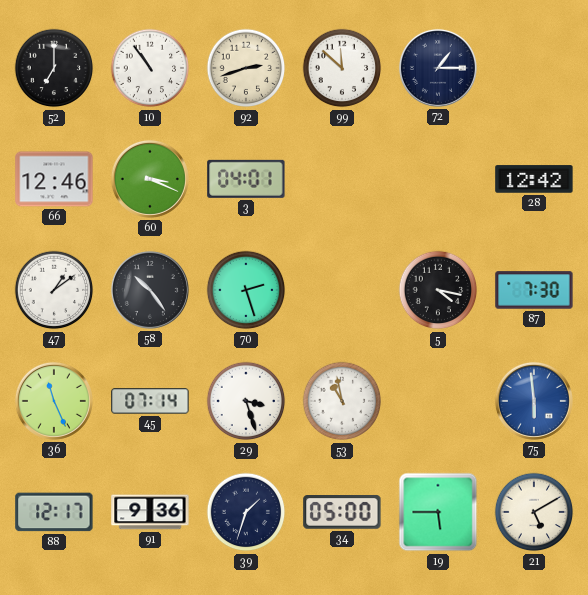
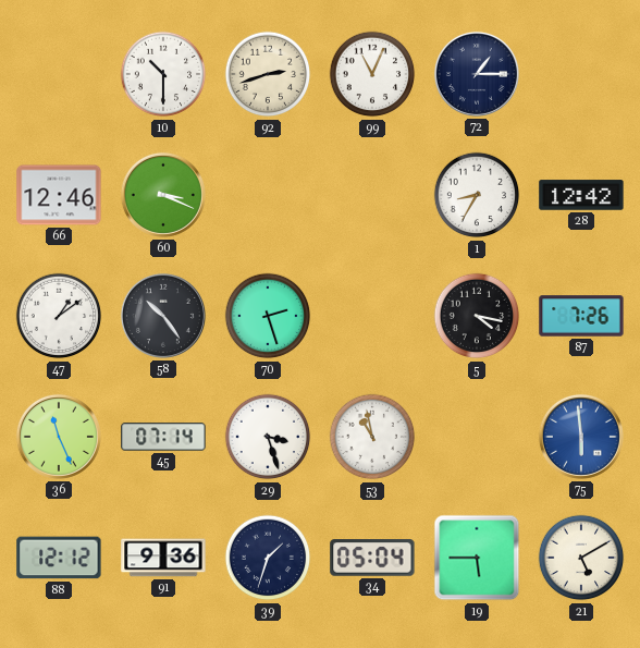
52: 7:00 -> none (54, 68)
10: 10:54 -> 10:30 (163, 74)
99: 11:52 -> 11:04 (372, 74)
3: 04:01 -> none (246, 179)
1: none -> 8:35 (477, 195)
87: 7:30 -> 7:26 (581, 316)
88: 12:17 -> 12:12 (59, 558)
34: 05:00 -> 05:04 (372, 558)
